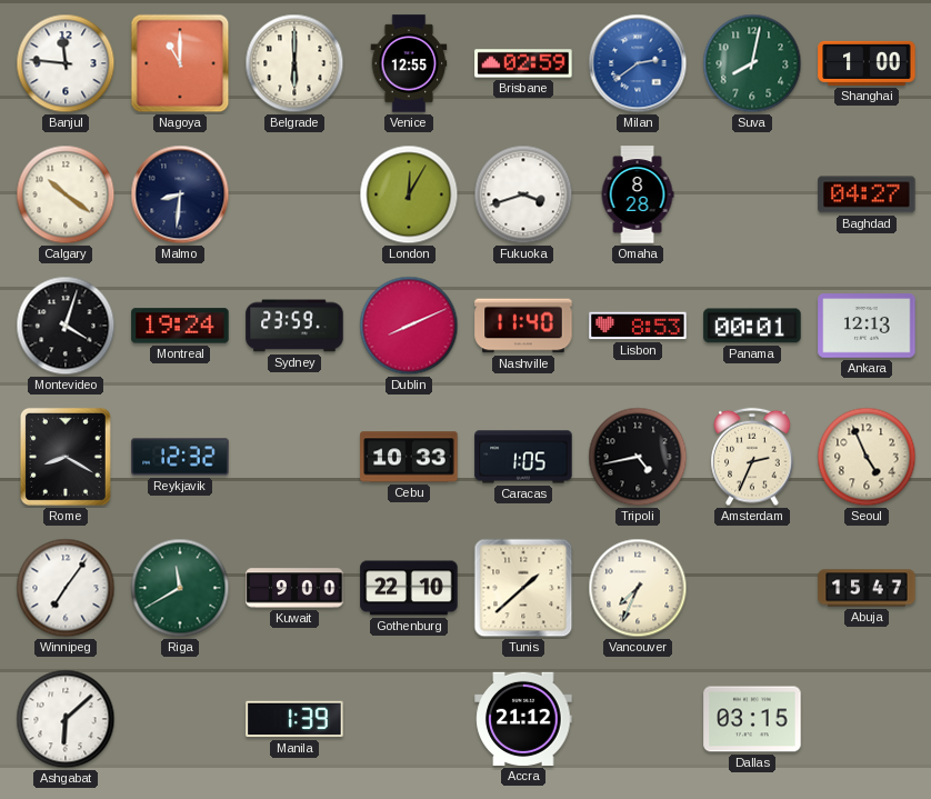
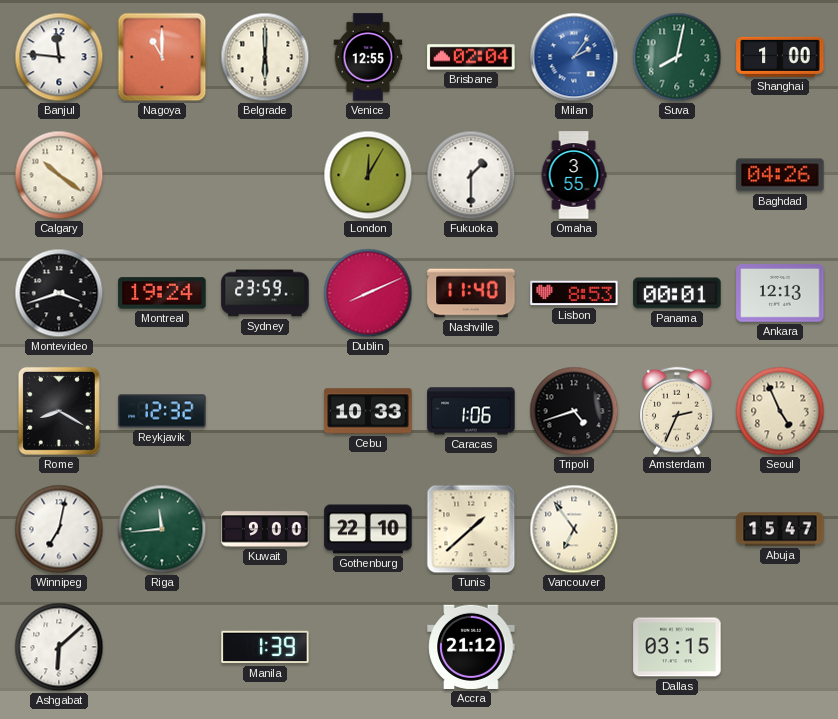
Brisbane: 02:59 -> 02:04 (471, 57)
Milan: 2:39 -> 2:06 (574, 57)
Malmo: 8:31 -> none (180, 194)
Fukuoka: 3:42 -> 1:30 (471, 175)
Omaha: 8:28 -> 3:55 (574, 175)
Baghdad: 04:27 -> 04:26 (780, 175)
Montevideo: 4:03 -> 3:42 (59, 293)
Caracas: 1:05 -> 1:06 (471, 411)
Tripoli: 4:43 -> 4:42 (574, 411)
Winnipeg: 7:06 -> 7:02 (59, 529)
Riga: 11:40 -> 11:44 (162, 529)
Vancouver: 7:34 -> 6:54 (574, 529)
